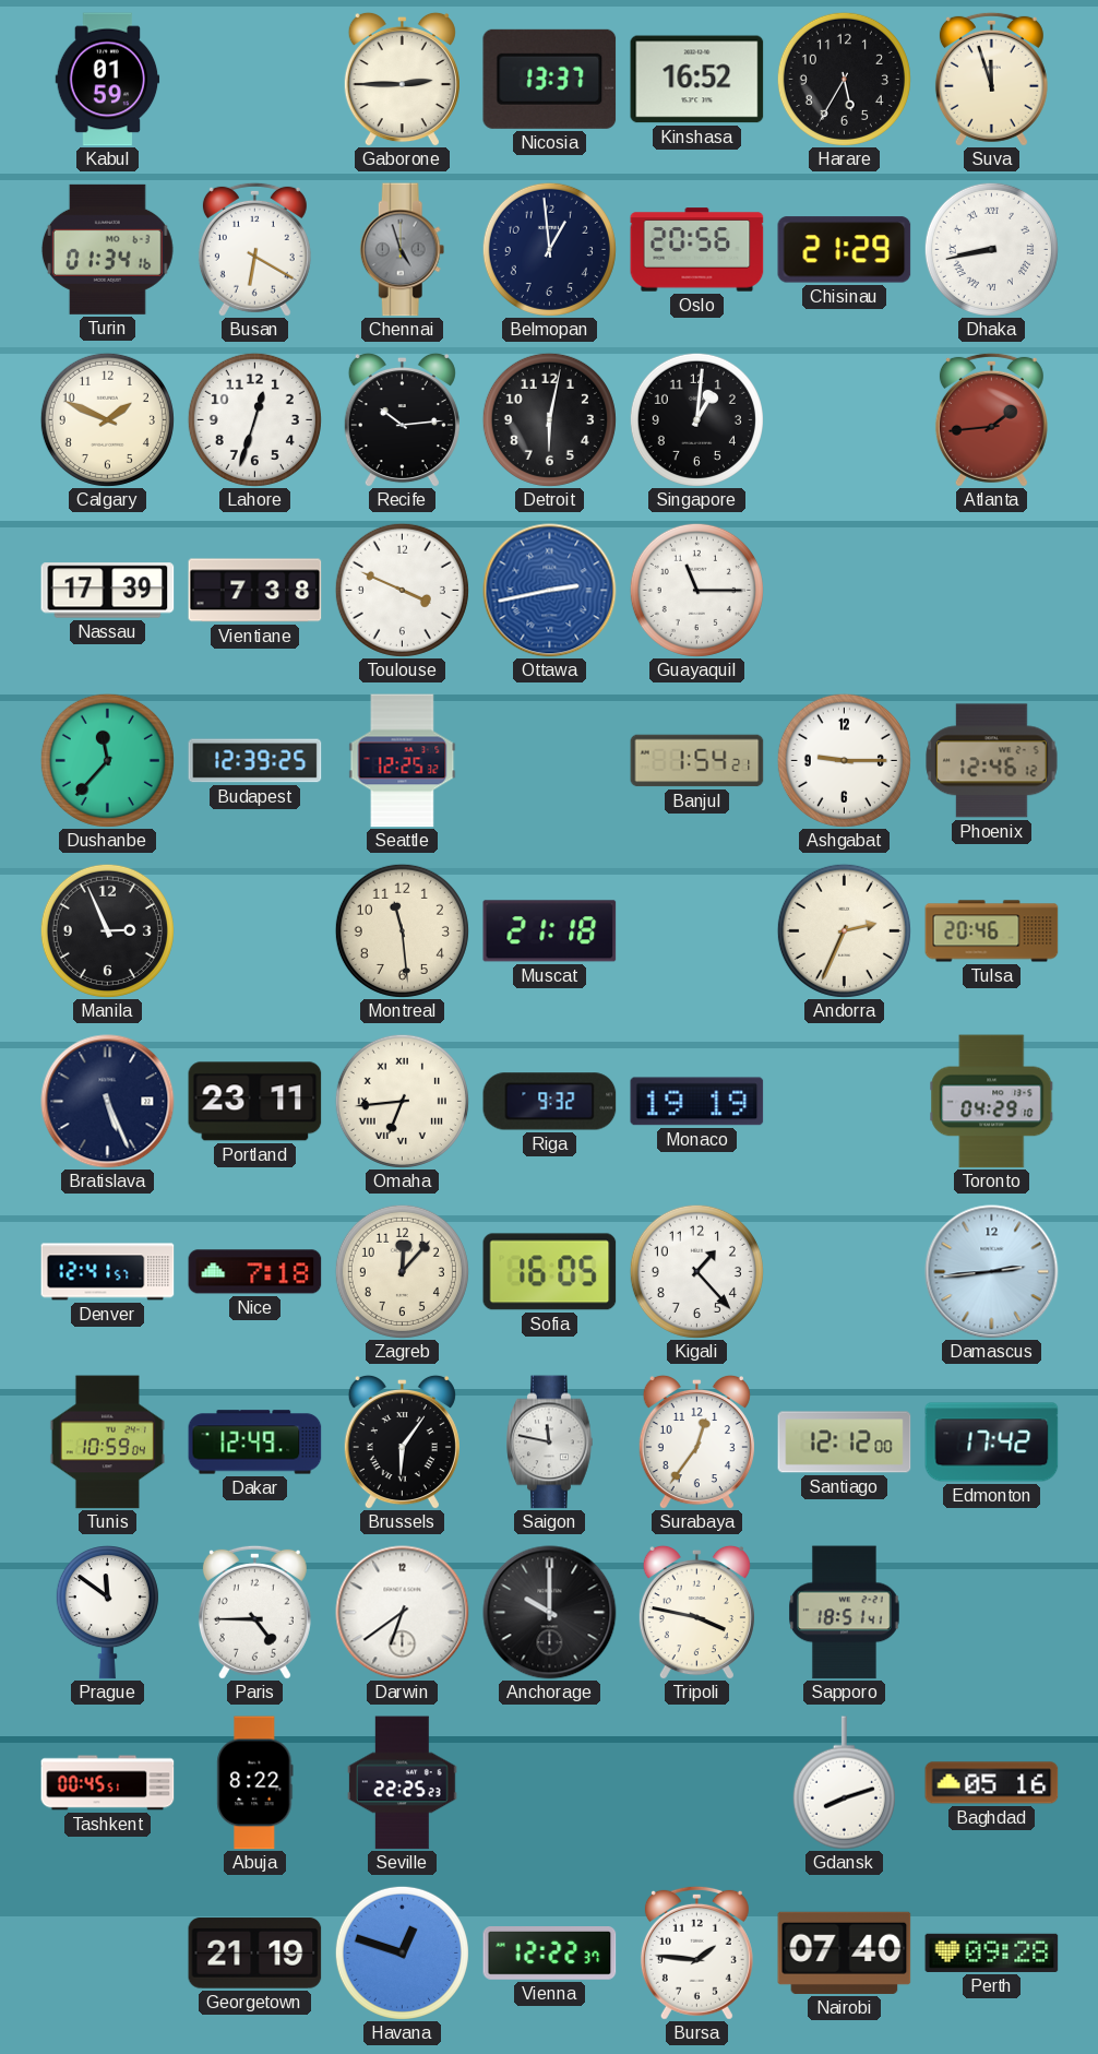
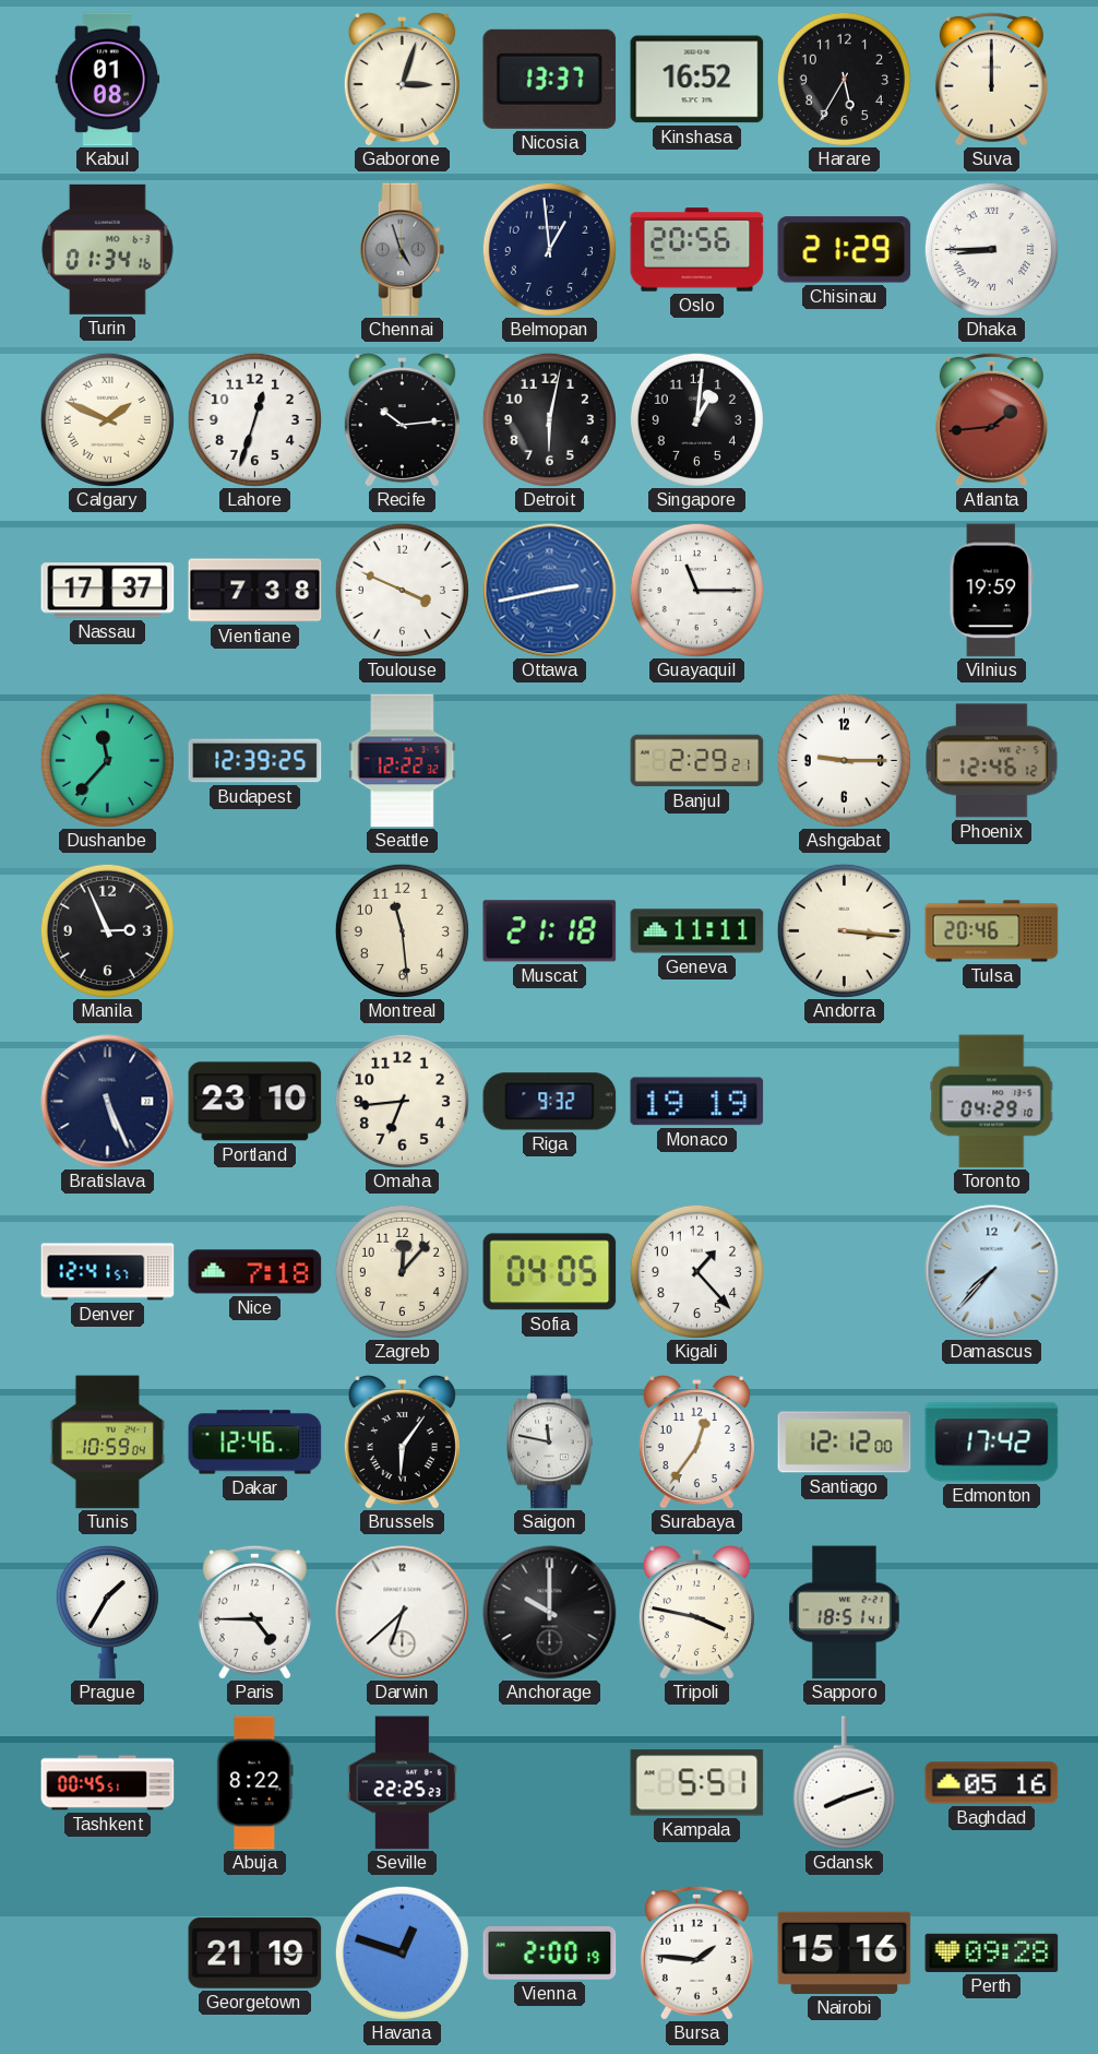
Kabul: 01:59 -> 01:08 (108, 80)
Gaborone: 2:45 -> 3:03 (402, 79)
Suva: 11:57 -> 12:00 (991, 79)
Busan: 6:20 -> none (254, 249)
Dhaka: 8:43 -> 8:45 (991, 249)
Calgary numerals: Arabic -> Roman (107, 419)
Nassau: 17:39 -> 17:37 (108, 591)
Vilnius: none -> 19:59 (991, 591)
Seattle: 12:25 -> 12:22 (403, 761)
Banjul: 1:54 -> 2:29 (697, 761)
Geneva: none -> 11:11 (697, 931)
Andorra: 2:34 -> 3:16 (844, 930)
Portland: 23:11 -> 23:10 (255, 1102)
Omaha numerals: Roman -> Arabic (402, 1101)
Sofia: 16:05 -> 04:05 (550, 1272)
Damascus: 2:44 -> 7:37 (992, 1272)
Dakar: 12:49 -> 12:46 (255, 1442)
Prague: 11:51 -> 1:35 (107, 1613)
Darwin: 6:39 -> 6:38 (403, 1613)
Kampala: none -> 5:51 (697, 1783)
Vienna: 12:22 -> 2:00 (550, 1954)
Nairobi: 07:40 -> 15:16 (845, 1952)
